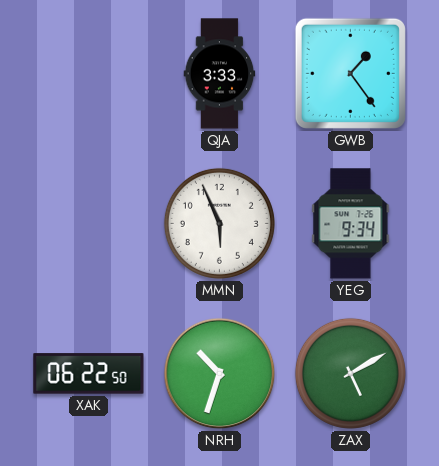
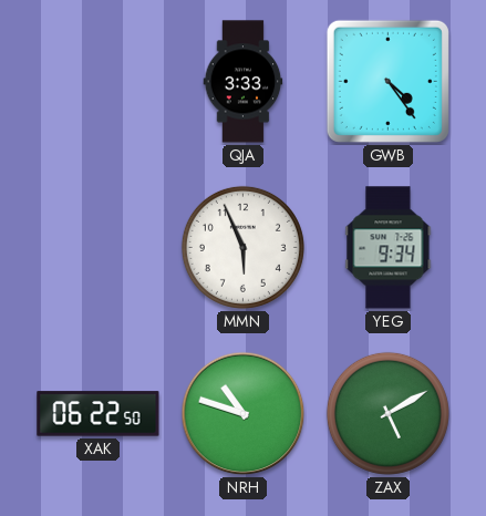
GWB: 1:24 -> 4:24 (387, 81)
NRH: 10:33 -> 10:48 (244, 414)
